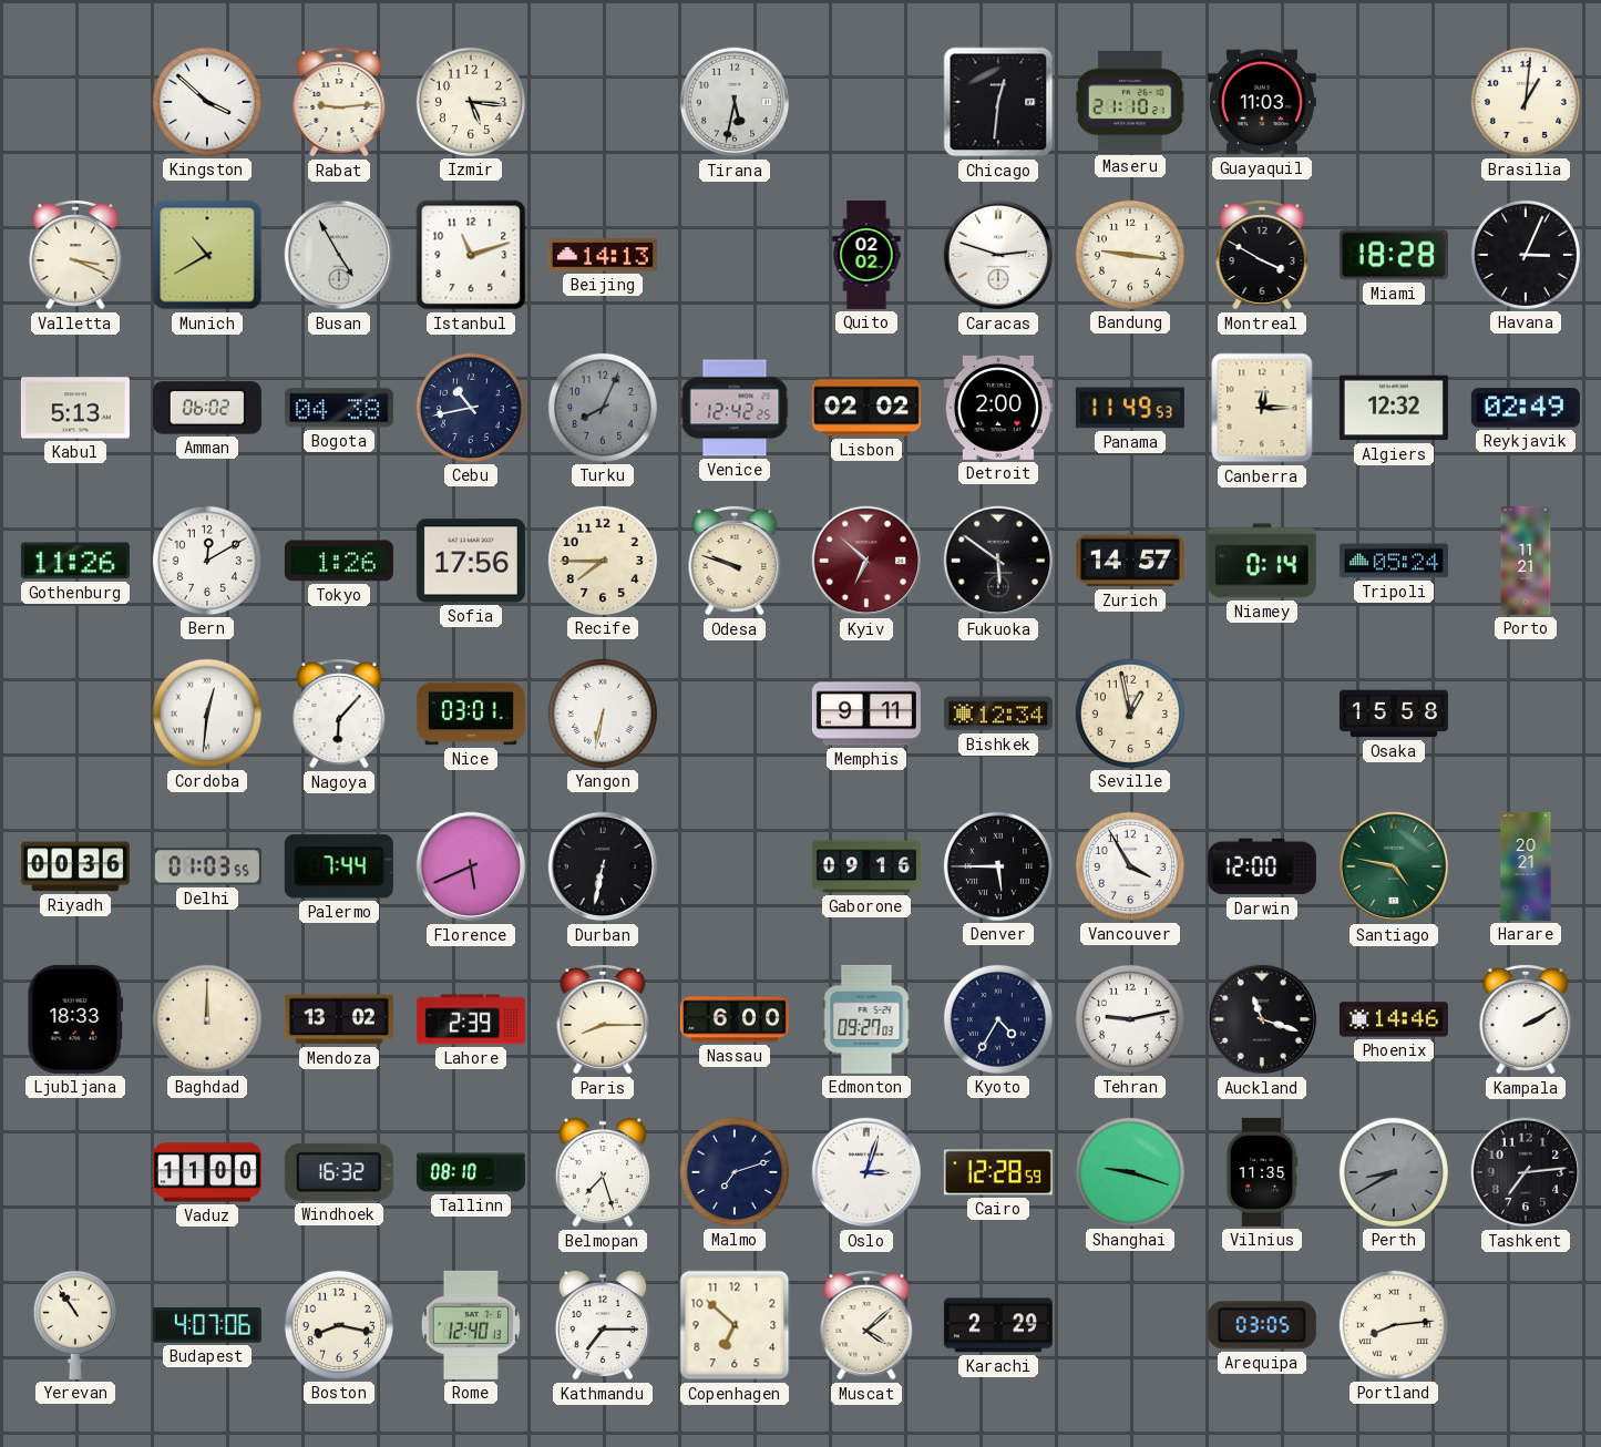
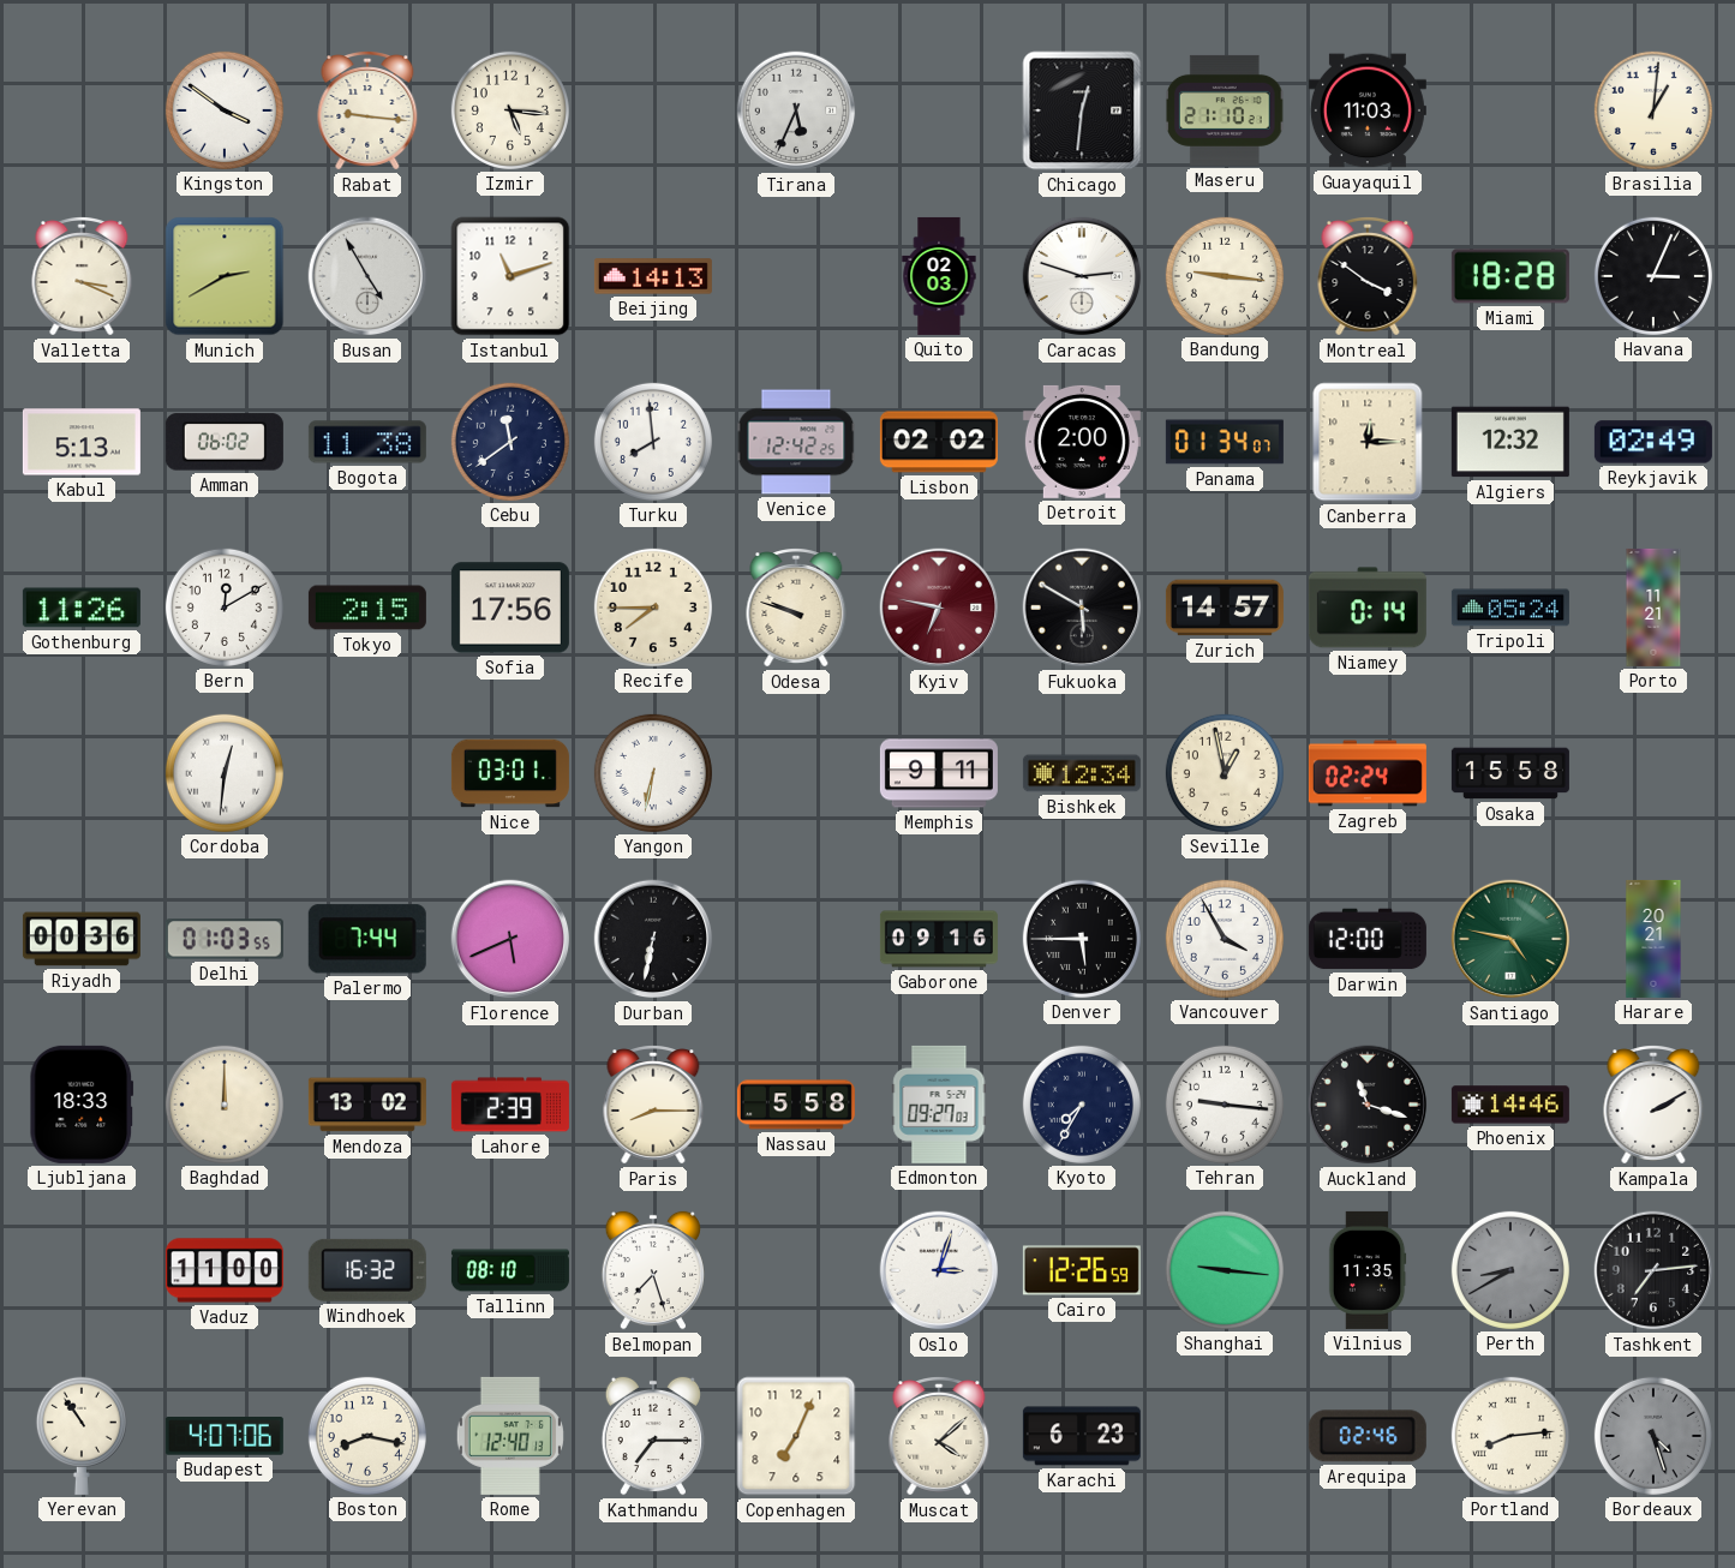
Kingston: 3:52 -> 3:51 (225, 110)
Rabat: 9:14 -> 9:16 (367, 110)
Tirana: 5:32 -> 5:34 (796, 110)
Munich: 10:40 -> 2:40 (225, 276)
Quito: 02:02 -> 02:03 (939, 276)
Montreal: 3:50 -> 3:51 (1368, 276)
Bogota: 04:38 -> 11:38 (367, 442)
Cebu: 10:43 -> 11:39 (510, 442)
Turku: 8:04 -> 7:59 (653, 442)
Turku dial: grey -> white (653, 442)
Panama: 11:49 -> 01:34 (1225, 442)
Tokyo: 1:26 -> 2:15 (367, 608)
Kyiv: 6:52 -> 6:47 (939, 608)
Fukuoka: 5:51 -> 5:50 (1082, 608)
Nagoya: 6:07 -> none (339, 714)
Zagreb: none -> 02:24 (1368, 773)
Nassau: 6:00 -> 5:58 (796, 1105)
Kyoto: 4:35 -> 7:35 (1082, 1105)
Tehran: 9:13 -> 9:16 (1225, 1105)
Malmo: 7:12 -> none (735, 1172)
Cairo: 12:28 -> 12:26 (1082, 1270)
Shanghai: 9:18 -> 9:16 (1225, 1270)
Copenhagen: 6:52 -> 7:04 (796, 1436)
Karachi: 2:29 -> 6:23 (1082, 1436)
Arequipa: 03:05 -> 02:46 (1368, 1436)
Bordeaux: none -> 4:27 (1653, 1436)
